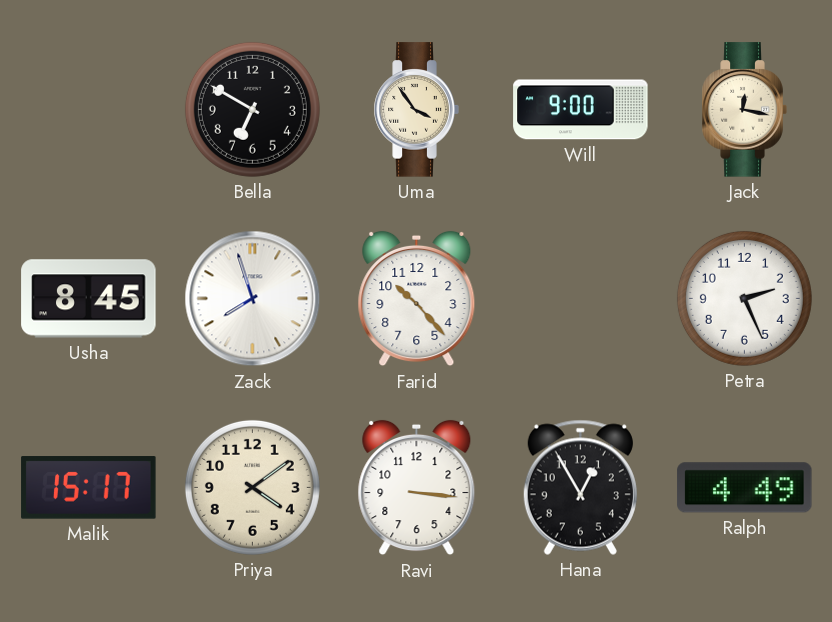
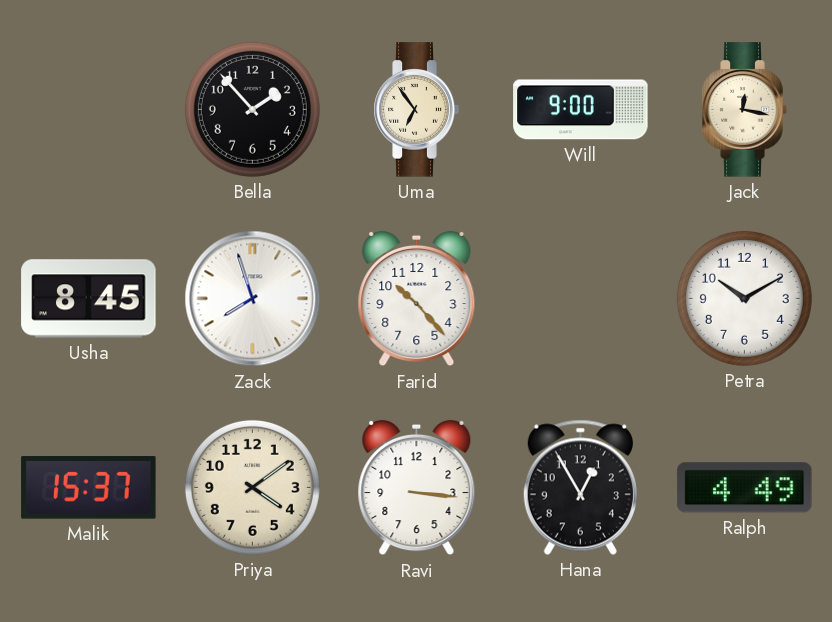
Bella: 6:50 -> 1:53 (252, 109)
Uma: 3:54 -> 6:54 (416, 110)
Petra: 2:26 -> 10:10 (744, 298)
Malik: 15:17 -> 15:37 (89, 488)
